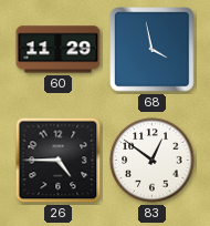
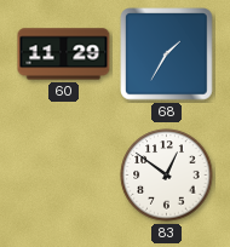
68: 3:58 -> 1:35 (167, 54)
26: 4:45 -> none (59, 161)
